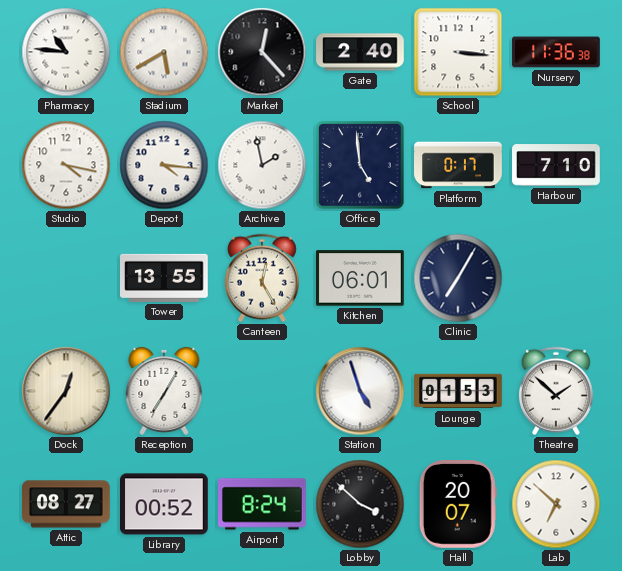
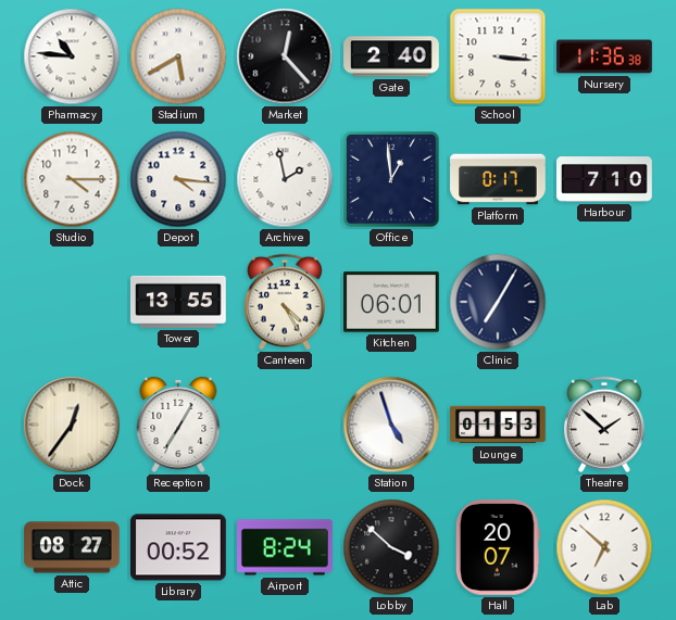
Studio: 4:17 -> 4:15 (72, 179)
Office: 4:59 -> 12:59 (391, 179)
Canteen: 12:25 -> 4:25 (285, 302)
